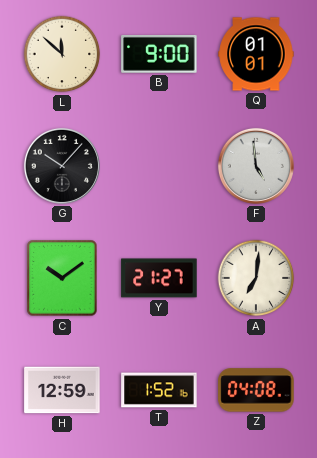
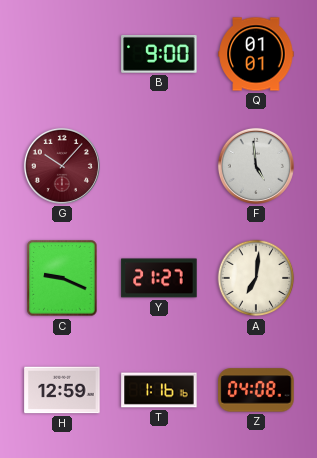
L: 11:52 -> none (62, 54)
G dial: black -> burgundy (62, 166)
C: 10:09 -> 9:19 (62, 278)
T: 1:52 -> 1:16 (159, 390)
